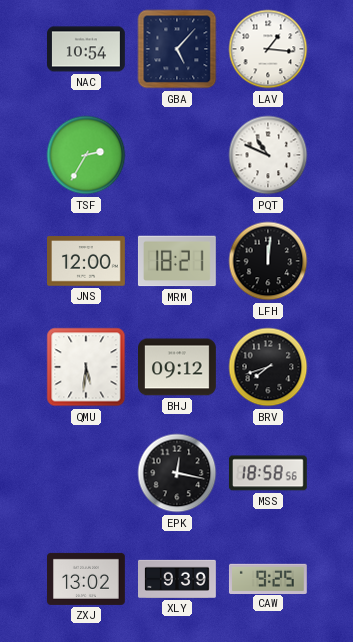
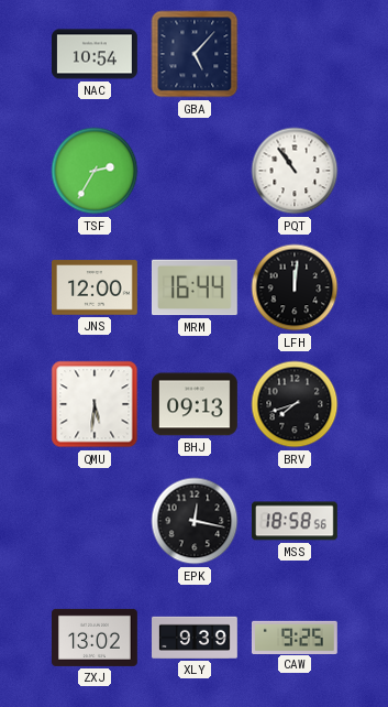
LAV: 1:16 -> none (268, 49)
PQT: 10:49 -> 10:54 (295, 171)
MRM: 18:21 -> 16:44 (195, 287)
BHJ: 09:12 -> 09:13 (196, 404)
